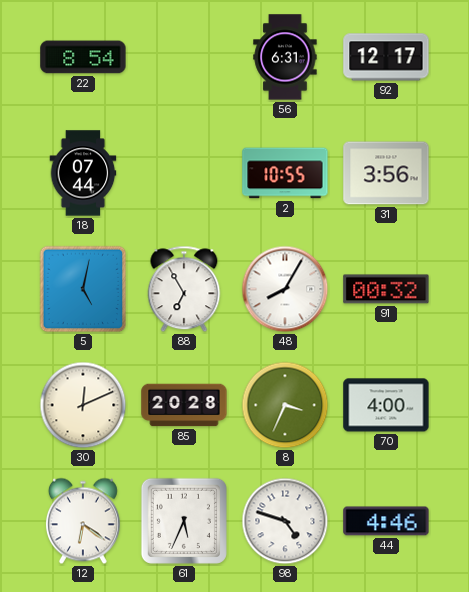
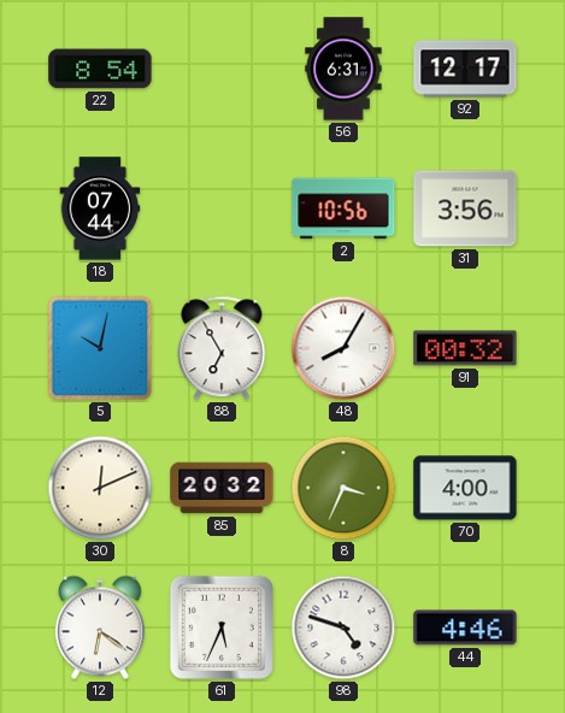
2: 10:55 -> 10:56 (343, 208)
5: 5:02 -> 10:02 (100, 348)
85: 20:28 -> 20:32 (222, 488)
